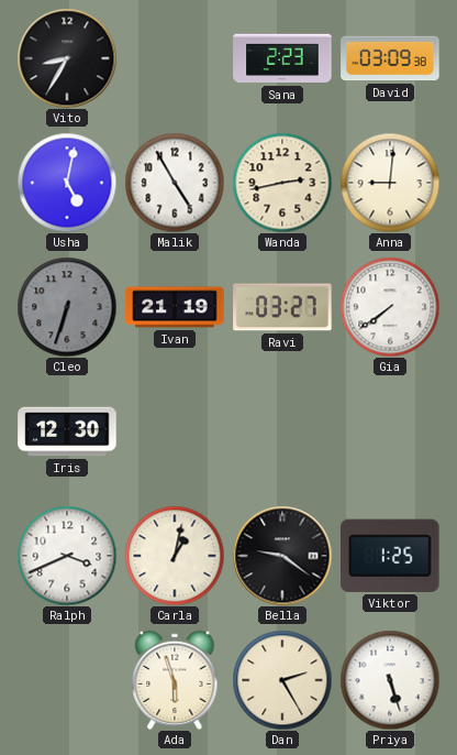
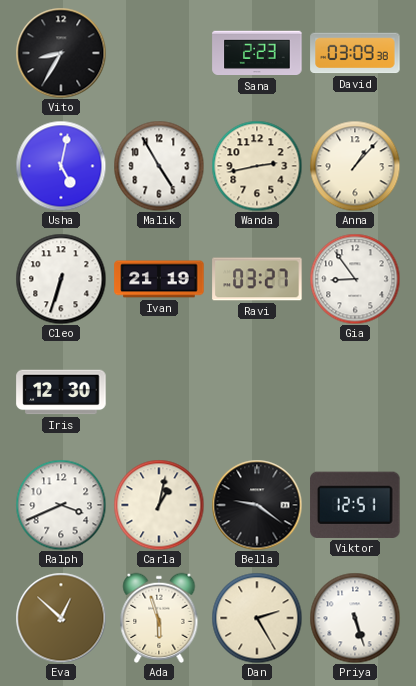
Anna: 9:01 -> 1:07 (355, 166)
Cleo dial: grey -> white (61, 279)
Gia: 7:39 -> 8:54 (355, 279)
Viktor: 1:25 -> 12:51 (355, 505)
Eva: none -> 12:52 (61, 618)
